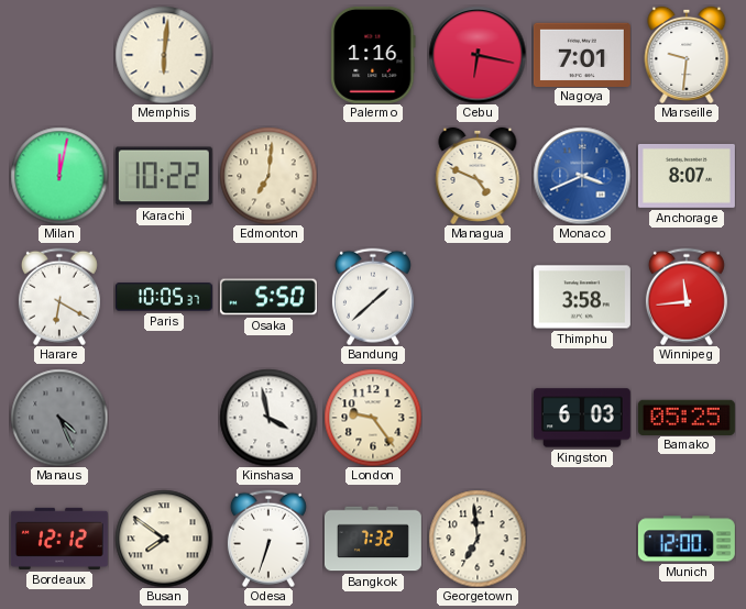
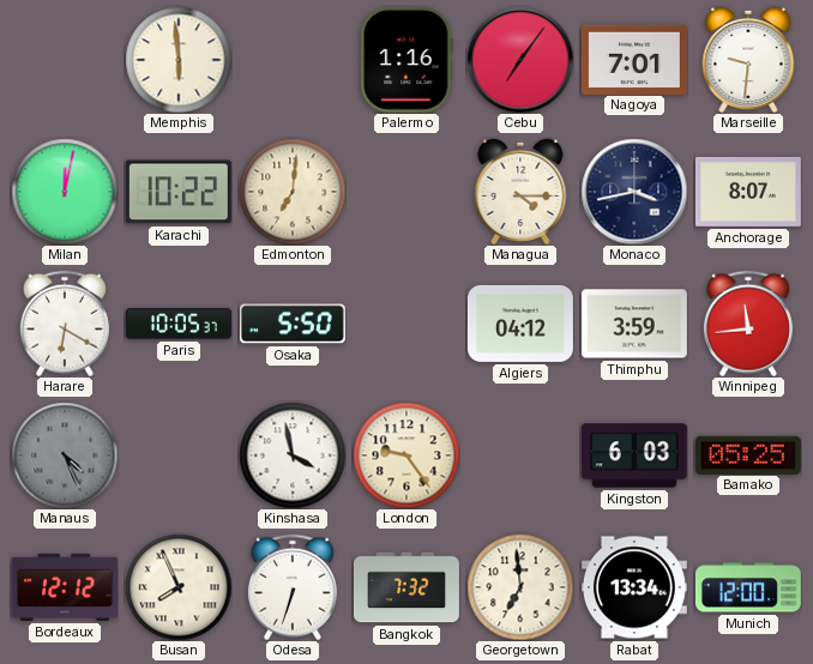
Memphis: 6:01 -> 5:59 (179, 60)
Cebu: 6:17 -> 7:06 (520, 60)
Managua: 4:49 -> 4:15 (520, 192)
Monaco: 3:41 -> 3:43 (634, 192)
Monaco dial: blue -> navy (634, 192)
Bandung: 1:38 -> none (373, 297)
Algiers: none -> 04:12 (520, 324)
Thimphu: 3:58 -> 3:59 (634, 324)
Busan: 7:51 -> 7:56 (179, 587)
Rabat: none -> 13:34 (634, 587)
